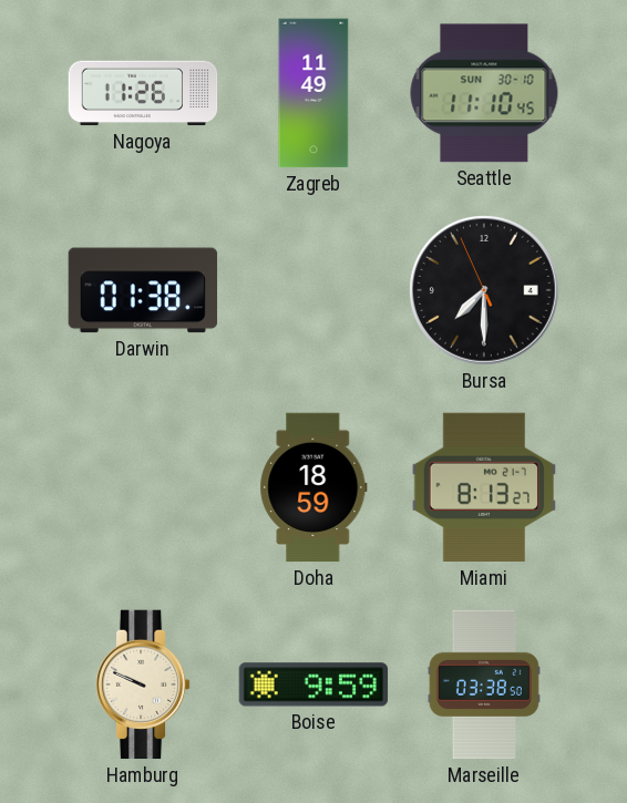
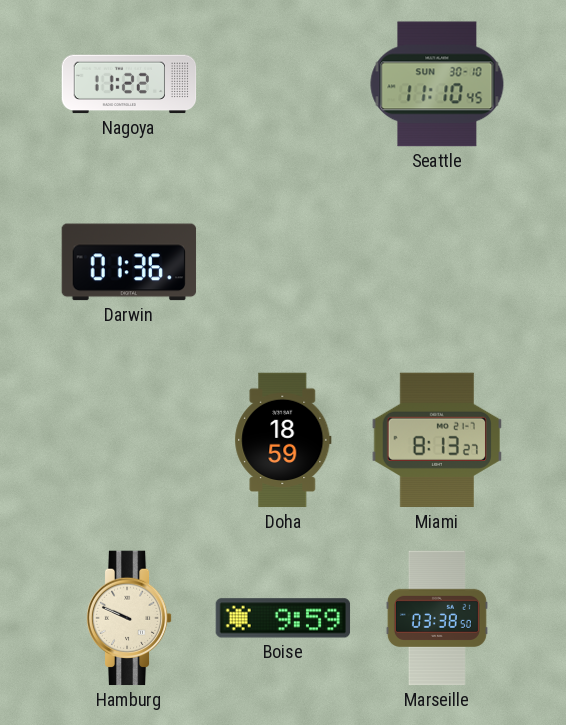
Nagoya: 11:26 -> 11:22 (129, 84)
Zagreb: 11:49 -> none (313, 93)
Darwin: 01:38 -> 01:36 (129, 262)
Bursa: 7:29 -> none (485, 291)
